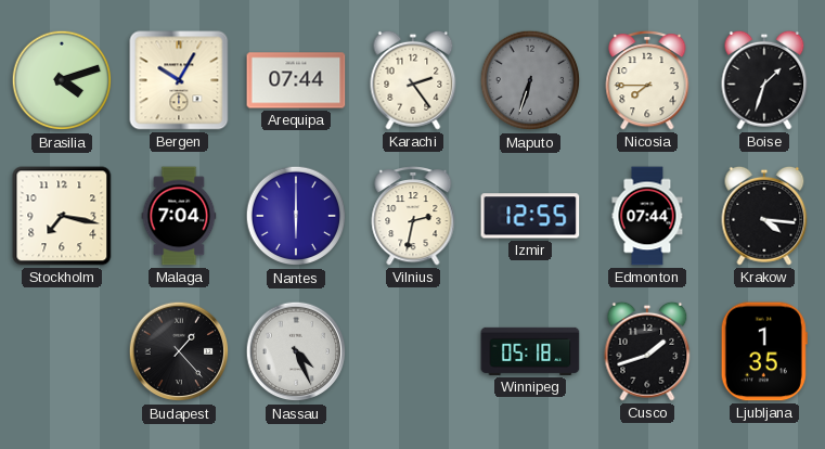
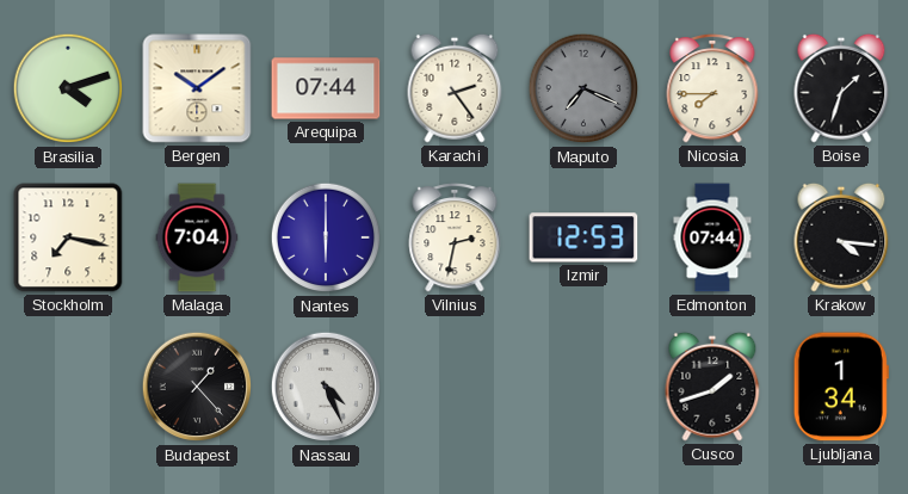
Bergen: 10:05 -> 10:09 (197, 88)
Maputo: 6:33 -> 7:19 (583, 88)
Izmir: 12:55 -> 12:53 (583, 237)
Winnipeg: 05:18 -> none (530, 351)
Ljubljana: 1:35 -> 1:34 (841, 387)
